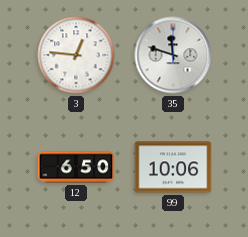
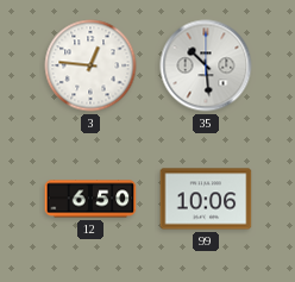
35: 11:48 -> 10:29 (206, 65)
